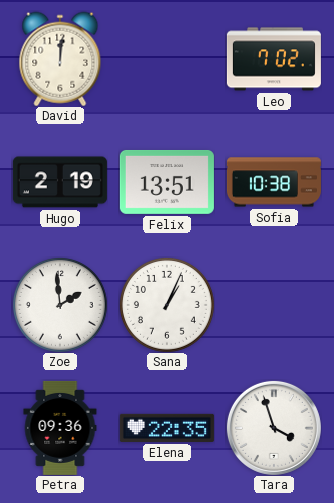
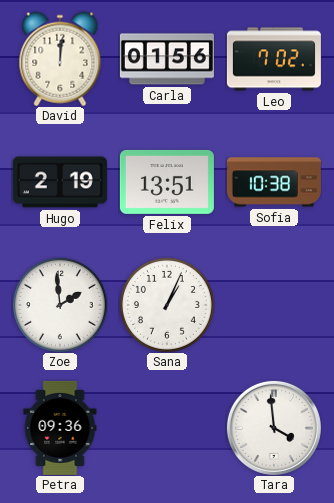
Carla: none -> 01:56 (167, 59)
Elena: 22:35 -> none (167, 428)
Tara: 3:57 -> 3:59 (274, 428)
